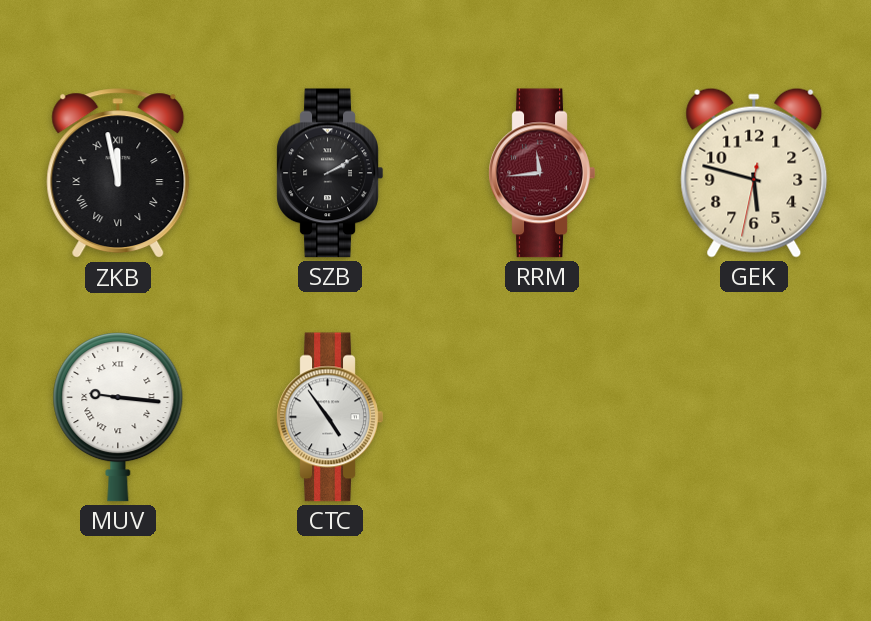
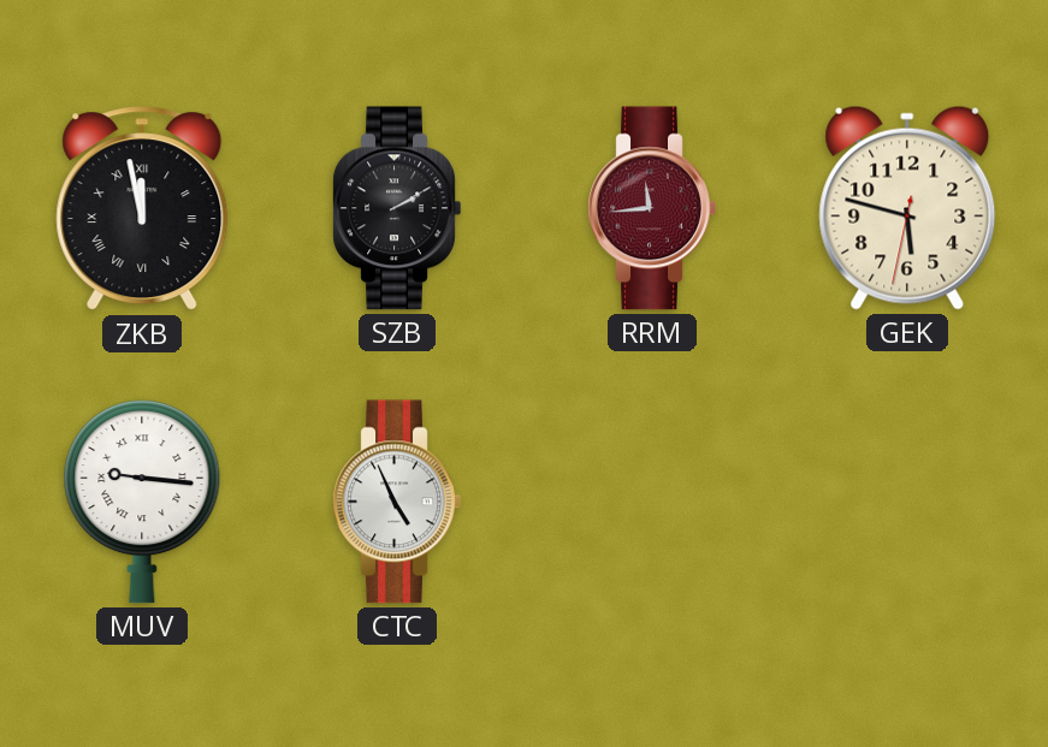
CTC: 4:54 -> 4:56 (397, 502)
